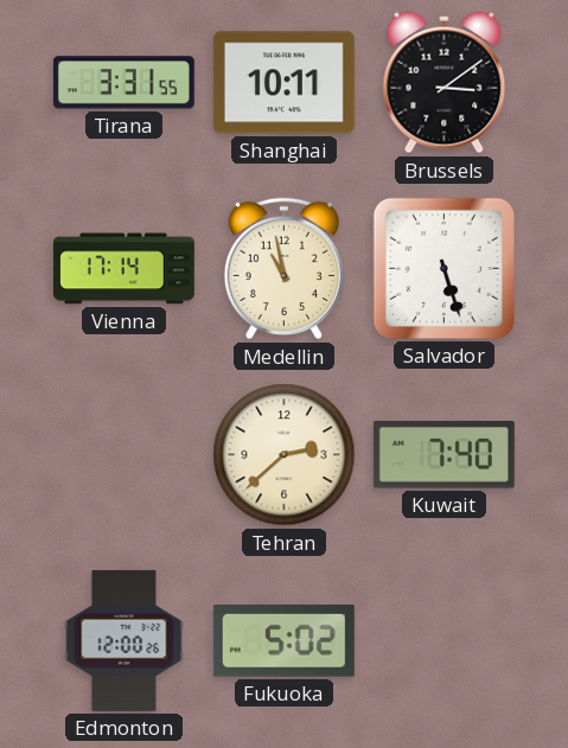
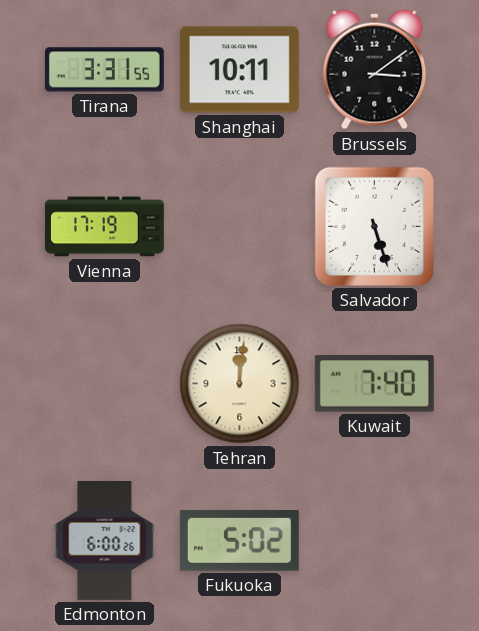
Vienna: 17:14 -> 17:19 (104, 227)
Medellin: 10:58 -> none (283, 269)
Tehran: 2:38 -> 12:01 (240, 384)
Edmonton: 12:00 -> 6:00 (105, 540)
